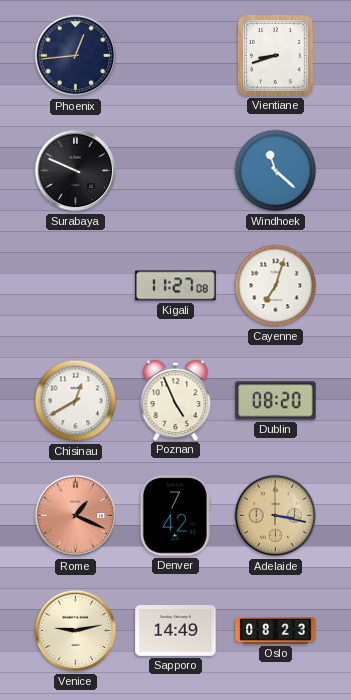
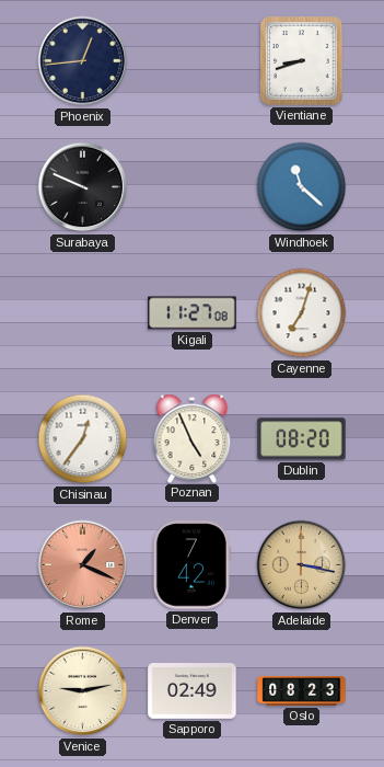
Chisinau: 12:40 -> 12:36 (83, 439)
Sapporo: 14:49 -> 02:49 (193, 691)
